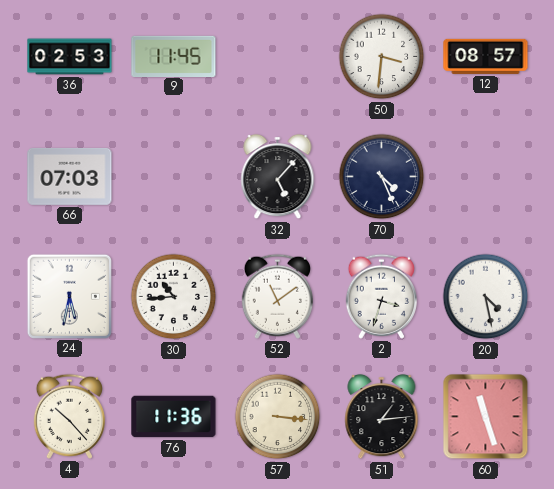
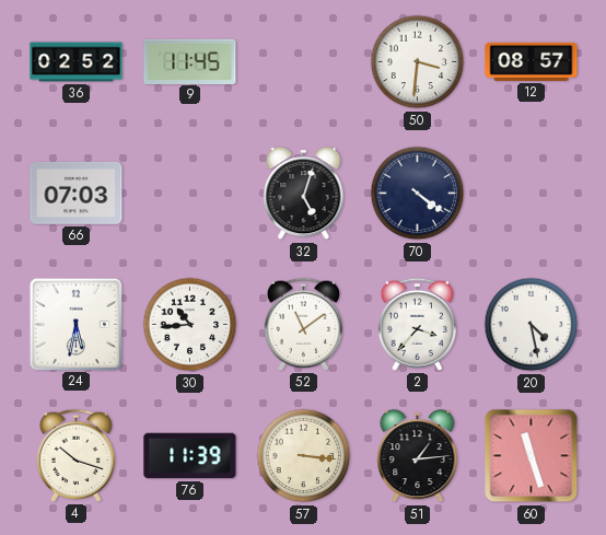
36: 02:53 -> 02:52 (77, 62)
32: 5:07 -> 5:03 (304, 194)
70: 4:26 -> 4:21 (418, 194)
2: 3:33 -> 3:37 (417, 324)
4: 10:23 -> 10:18 (75, 455)
76: 11:36 -> 11:39 (190, 456)
